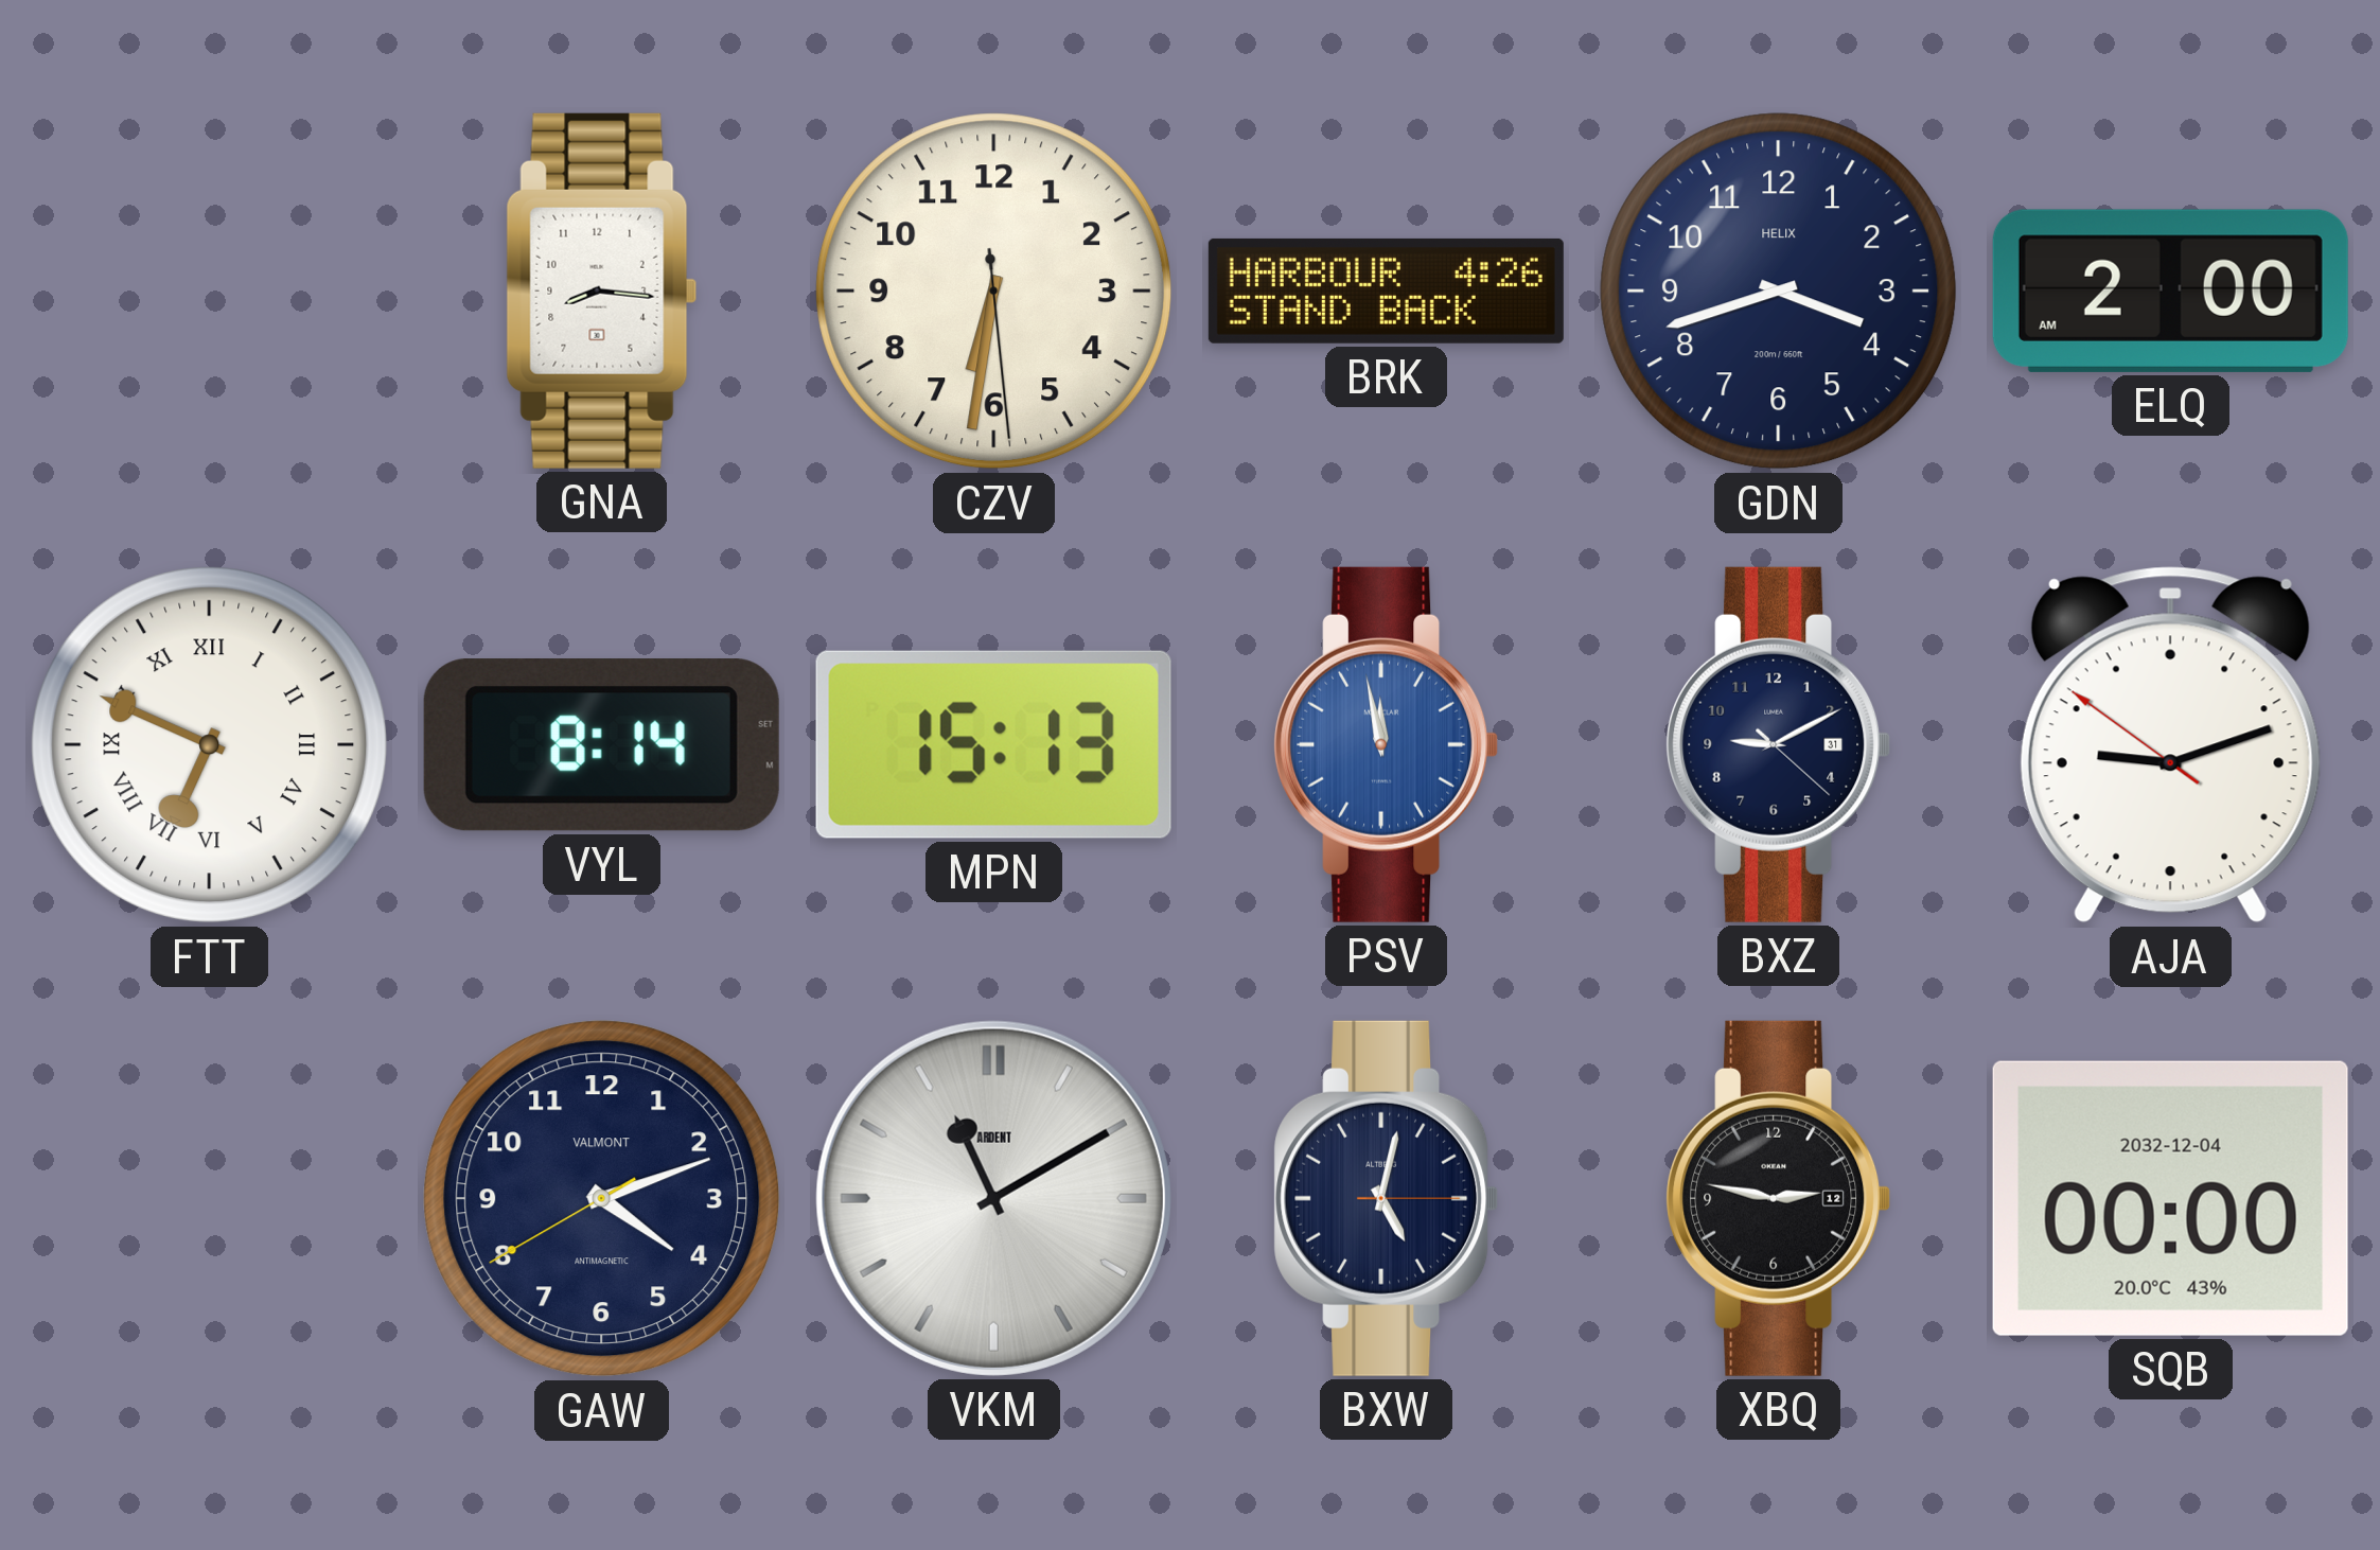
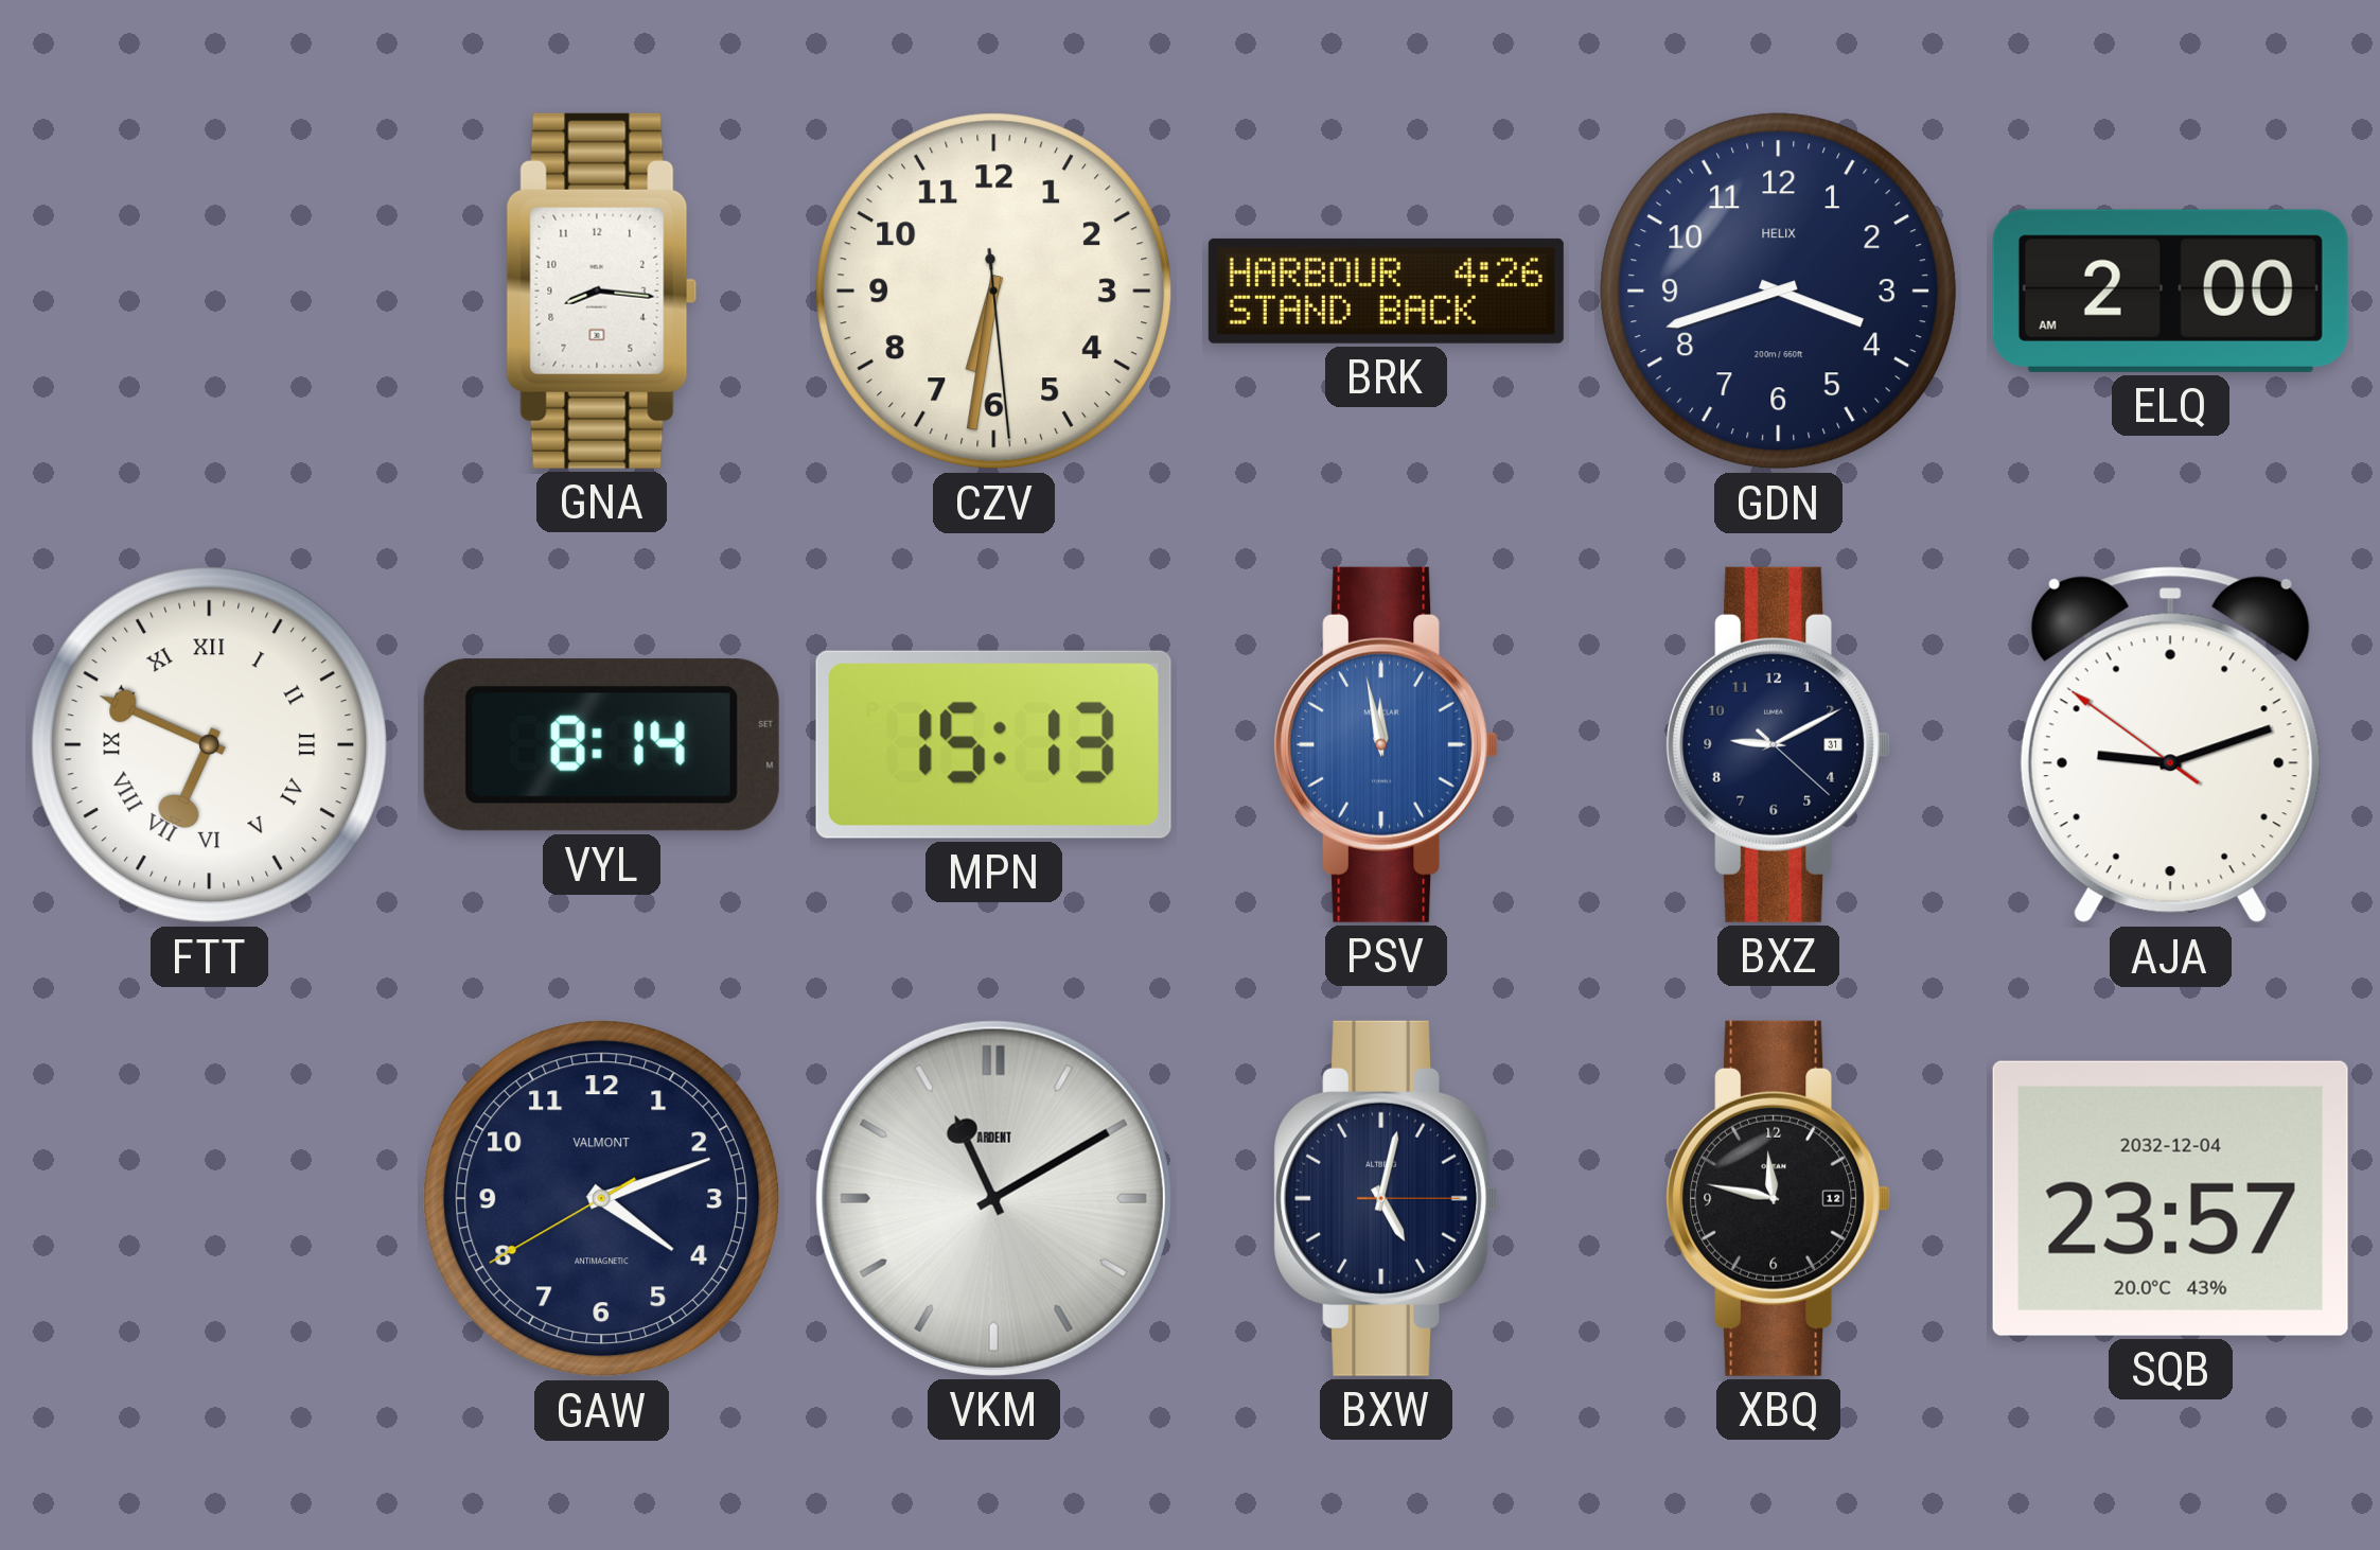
XBQ: 2:47 -> 11:47 (1779, 1198)
SQB: 00:00 -> 23:57 (2170, 1198)
